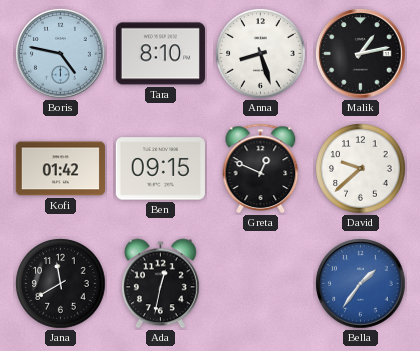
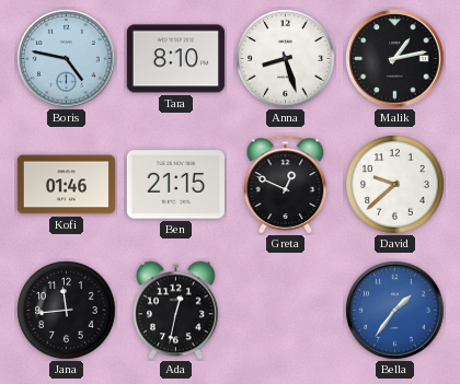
Kofi: 01:42 -> 01:46 (66, 185)
Ben: 09:15 -> 21:15 (175, 185)
Jana: 11:40 -> 11:44 (67, 311)
